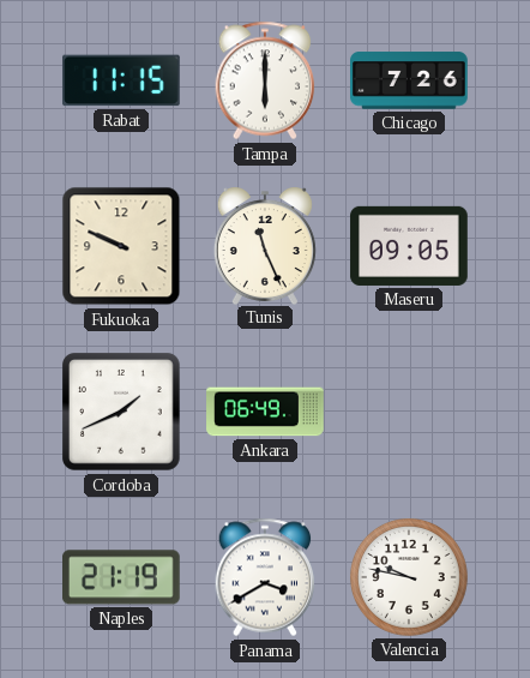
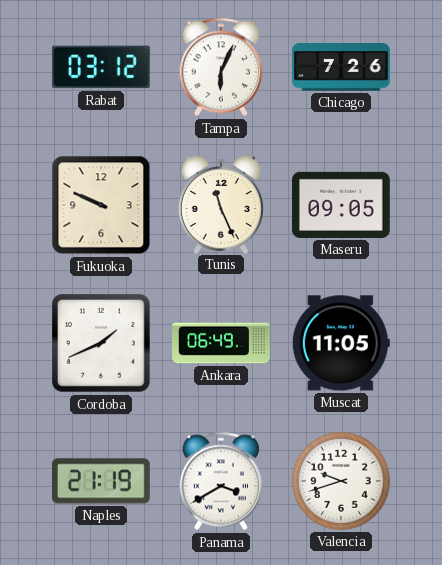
Rabat: 11:15 -> 03:12 (102, 67)
Tampa: 6:00 -> 6:04 (221, 67)
Muscat: none -> 11:05 (341, 343)
Valencia: 9:47 -> 9:42 (341, 481)
